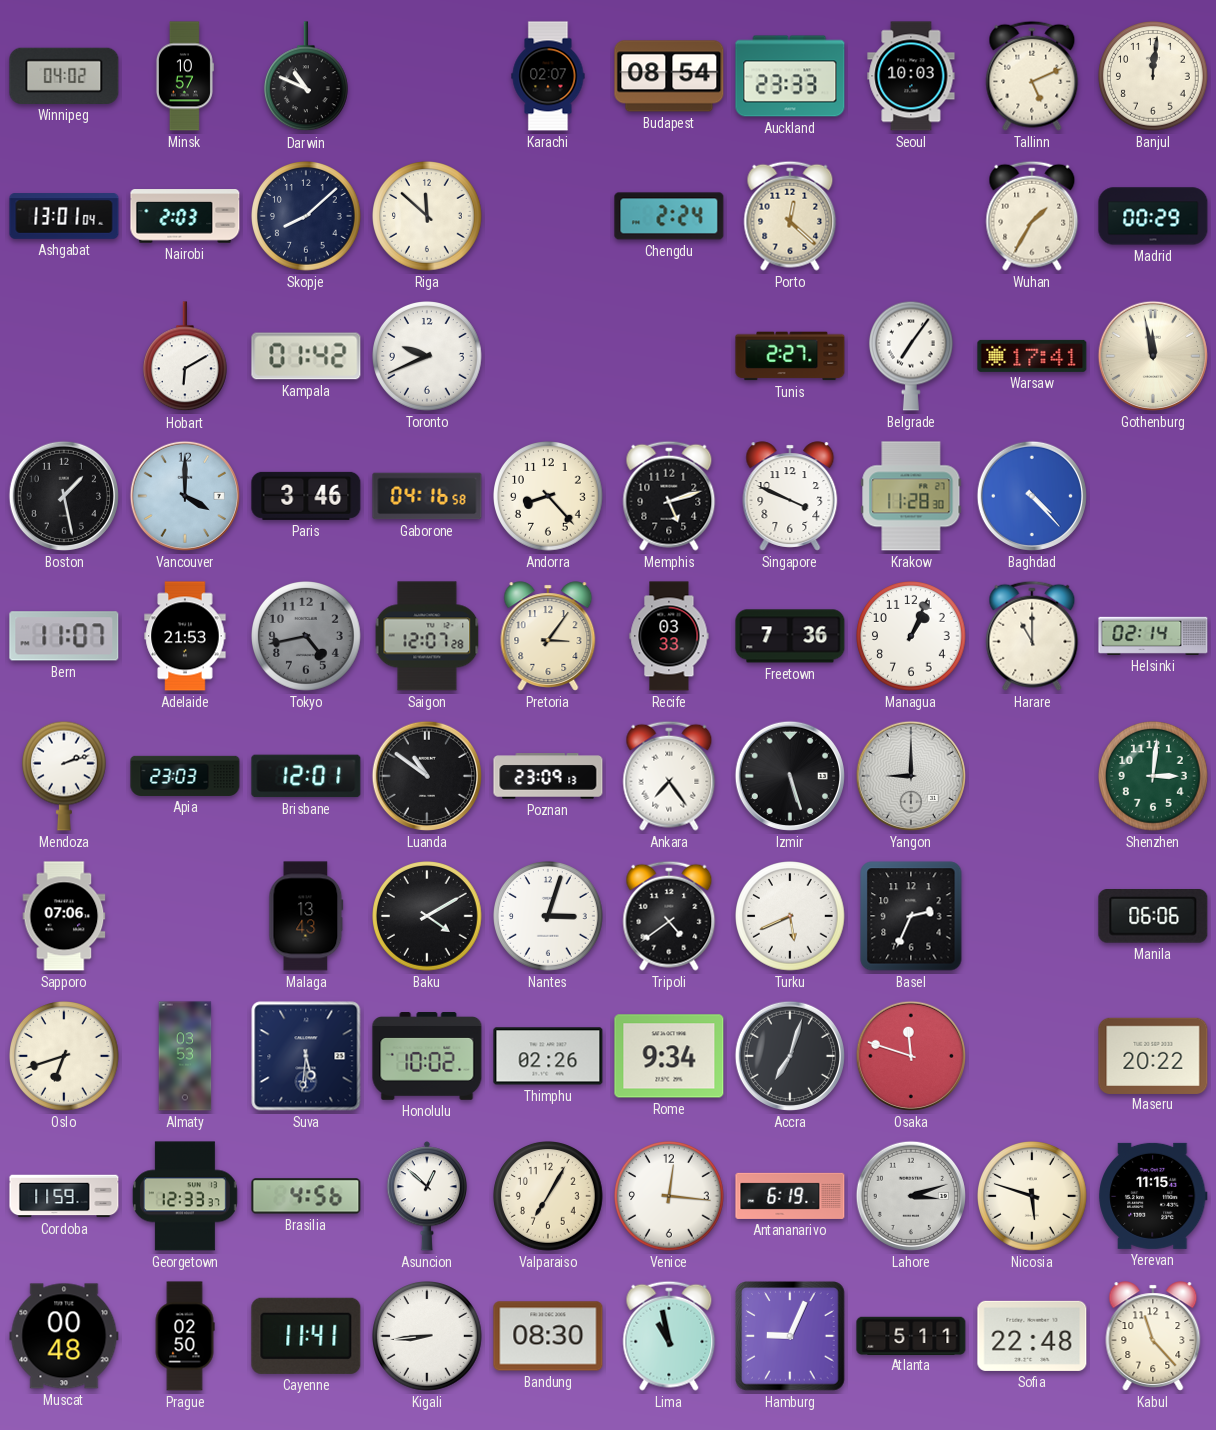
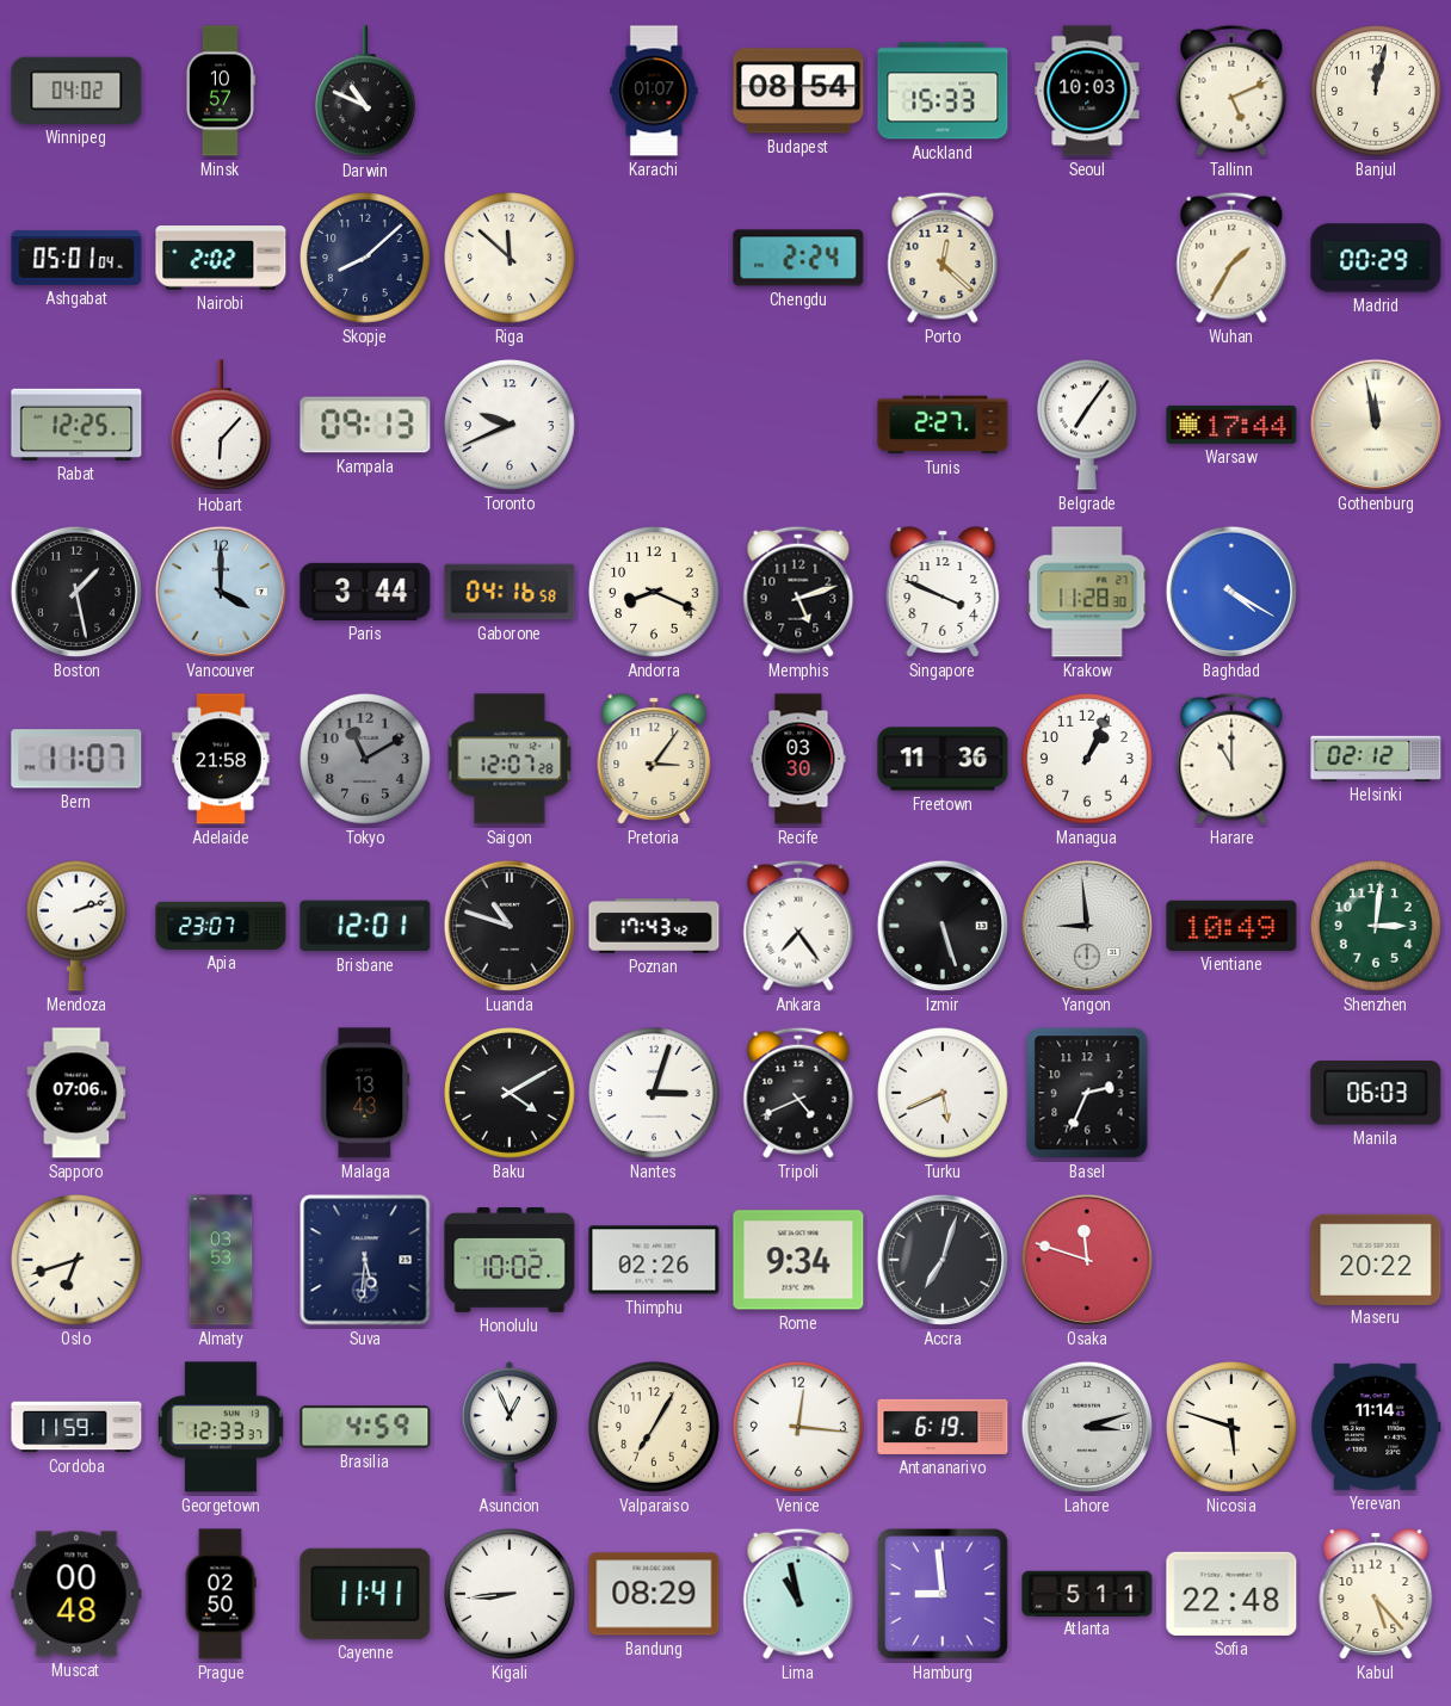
Karachi: 02:07 -> 01:07 (654, 91)
Auckland: 23:33 -> 15:33 (943, 91)
Banjul: 12:01 -> 12:02 (1377, 92)
Ashgabat: 13:01 -> 05:01 (76, 258)
Nairobi: 2:03 -> 2:02 (221, 258)
Rabat: none -> 12:25 (76, 425)
Hobart: 6:10 -> 6:07 (221, 426)
Kampala: 01:42 -> 09:13 (365, 425)
Warsaw: 17:41 -> 17:44 (1231, 425)
Paris: 3:46 -> 3:44 (365, 592)
Andorra: 8:23 -> 8:19 (655, 593)
Baghdad: 4:23 -> 4:20 (1231, 592)
Adelaide: 21:53 -> 21:58 (221, 759)
Tokyo: 4:43 -> 11:10 (366, 760)
Recife: 03:33 -> 03:30 (798, 759)
Freetown: 7:36 -> 11:36 (943, 759)
Helsinki: 02:14 -> 02:12 (1376, 759)
Apia: 23:03 -> 23:07 (221, 926)
Luanda: 10:51 -> 10:48 (510, 926)
Poznan: 23:09 -> 17:43 (654, 926)
Yangon: 9:00 -> 8:59 (1087, 926)
Vientiane: none -> 10:49 (1231, 926)
Tripoli: 4:39 -> 4:41 (798, 1093)
Manila: 06:06 -> 06:03 (1376, 1094)
Brasilia: 4:56 -> 4:59 (365, 1427)
Asuncion: 12:52 -> 12:56 (508, 1427)
Yerevan: 11:15 -> 11:14 (1377, 1427)
Bandung: 08:30 -> 08:29 (654, 1594)
Hamburg: 9:04 -> 8:59 (944, 1595)
Kabul: 11:23 -> 5:23 (1376, 1594)
